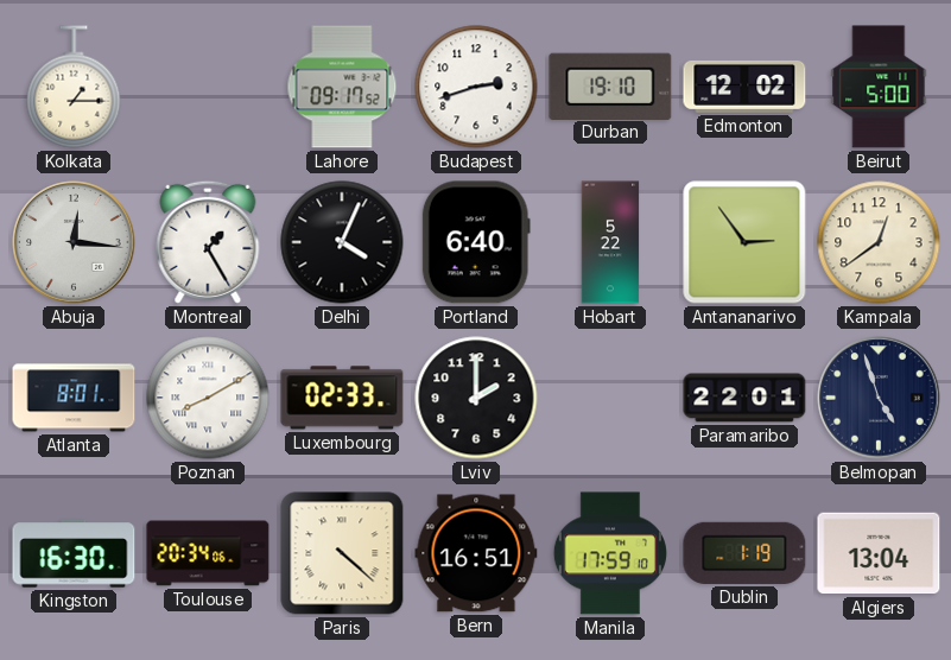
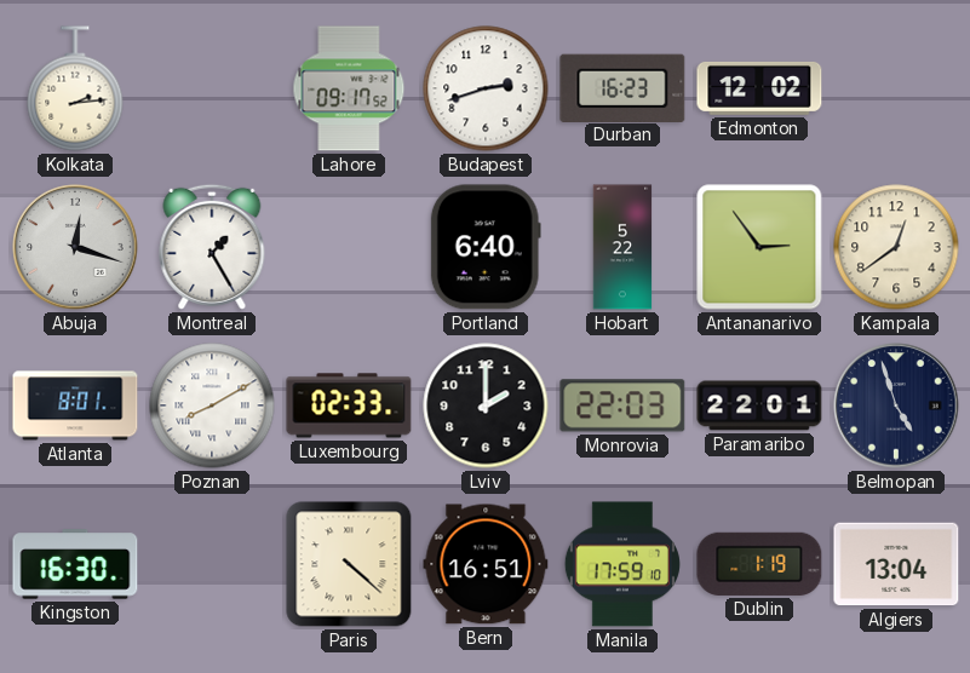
Kolkata: 1:15 -> 2:14 (75, 88)
Durban: 19:10 -> 16:23 (622, 87)
Beirut: 5:00 -> none (879, 87)
Abuja: 12:16 -> 12:18 (75, 247)
Delhi: 4:04 -> none (342, 242)
Monrovia: none -> 22:03 (622, 405)
Toulouse: 20:34 -> none (208, 553)
